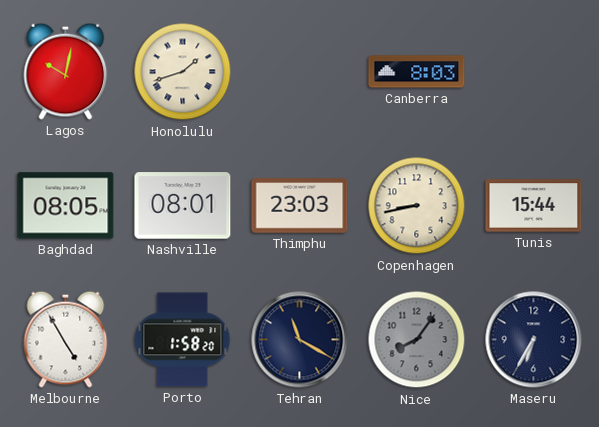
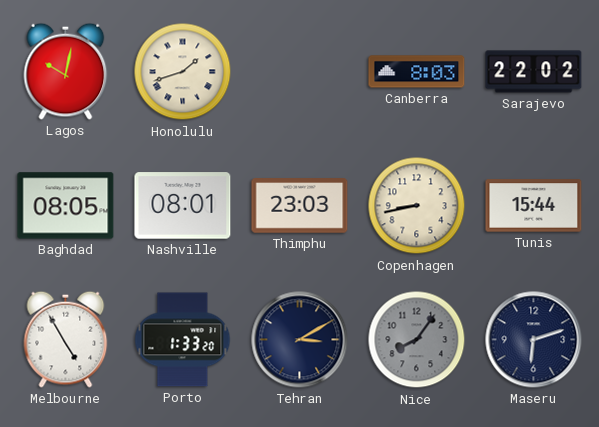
Sarajevo: none -> 22:02 (534, 72)
Porto: 1:58 -> 1:33 (183, 340)
Tehran: 11:20 -> 3:10 (300, 340)
Maseru: 6:35 -> 6:12 (534, 340)
